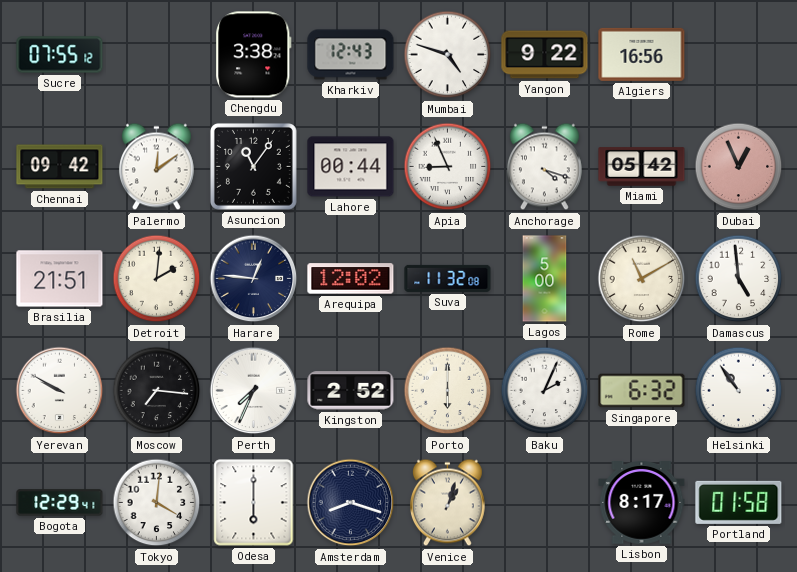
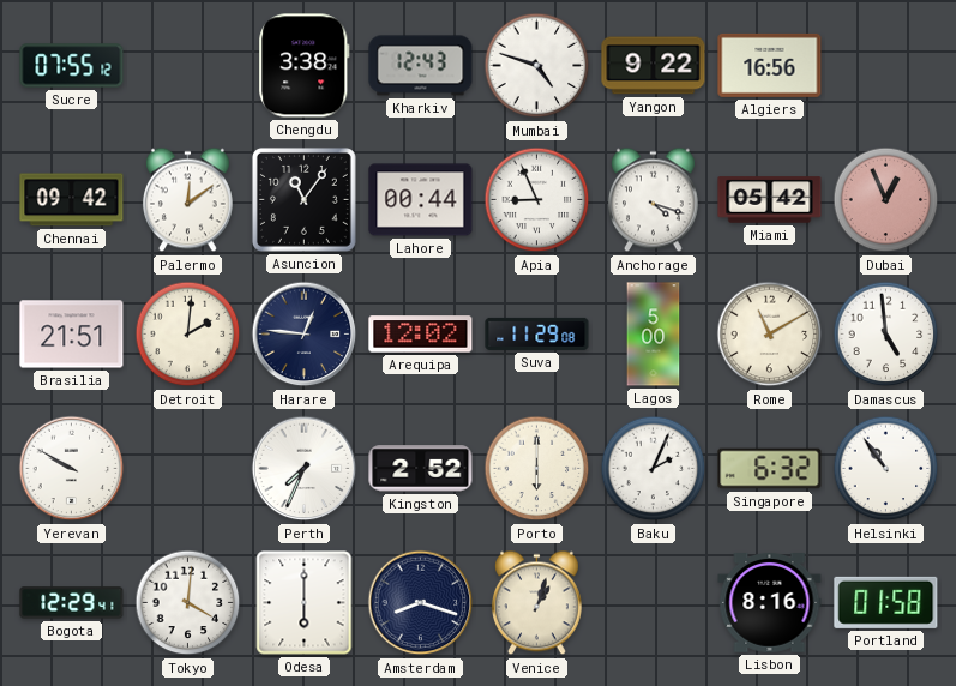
Suva: 11:32 -> 11:29 (537, 333)
Moscow: 7:16 -> none (157, 391)
Lisbon: 8:17 -> 8:16 (770, 603)
